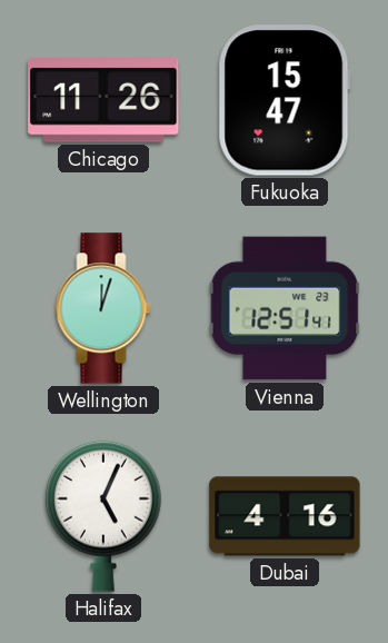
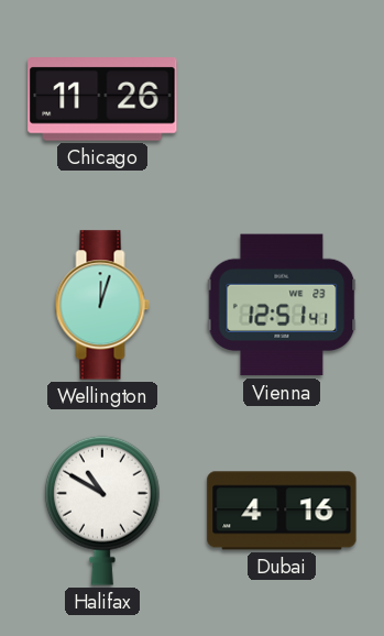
Fukuoka: 15:47 -> none (285, 100)
Halifax: 5:04 -> 10:50 (102, 511)
